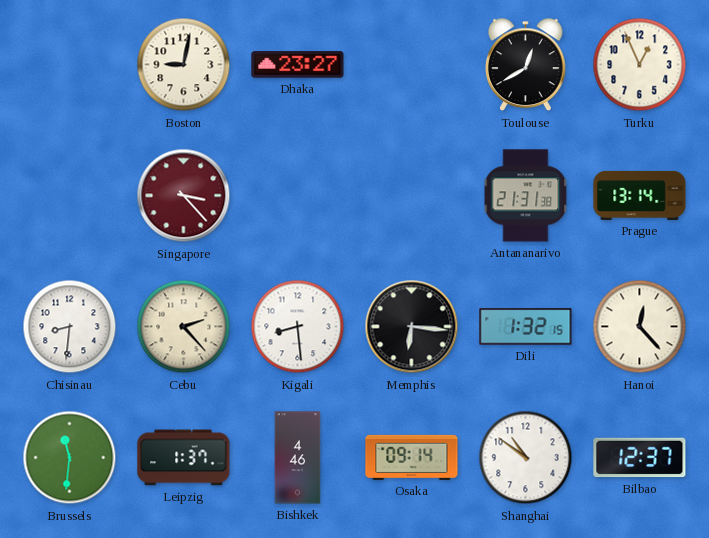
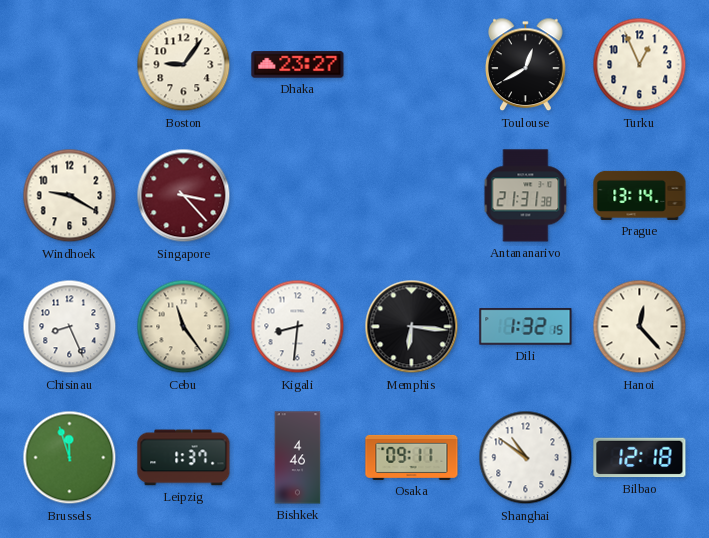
Boston: 9:02 -> 9:06 (184, 65)
Windhoek: none -> 9:20 (70, 196)
Chisinau: 8:31 -> 8:26 (70, 327)
Cebu: 2:23 -> 11:24 (184, 327)
Kigali: 8:29 -> 8:31 (298, 327)
Brussels: 11:31 -> 11:57 (70, 458)
Osaka: 09:14 -> 09:11 (412, 457)
Bilbao: 12:37 -> 12:18 (640, 458)
